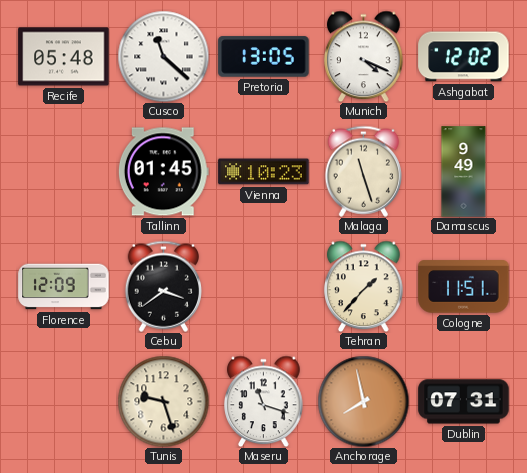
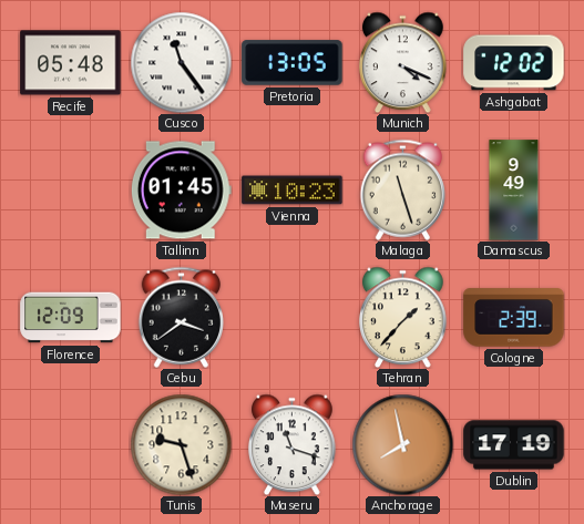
Cusco: 11:22 -> 11:24 (181, 62)
Cologne: 11:51 -> 2:39 (514, 318)
Dublin: 07:31 -> 17:19 (514, 445)
